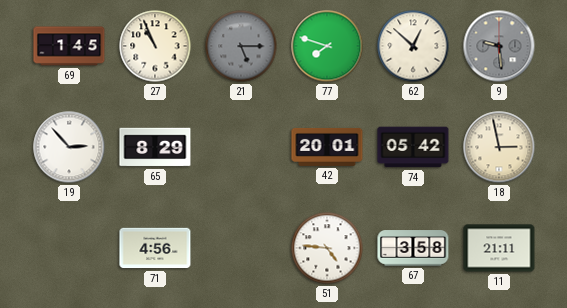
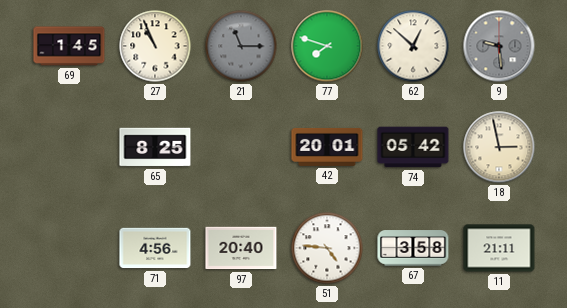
21: 5:15 -> 11:15 (241, 46)
19: 2:53 -> none (69, 147)
65: 8:29 -> 8:25 (155, 147)
97: none -> 20:40 (241, 248)
